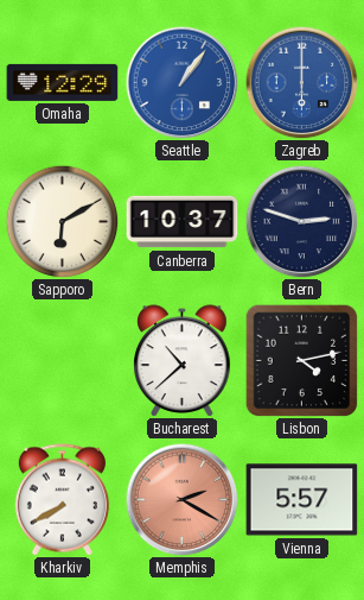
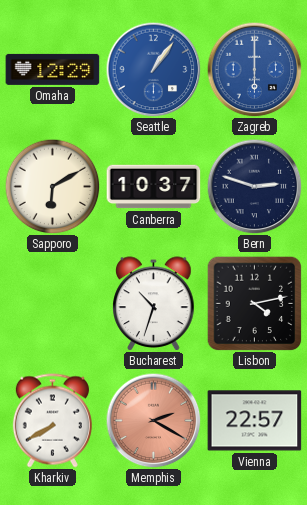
Bucharest: 10:38 -> 10:33 (154, 304)
Vienna: 5:57 -> 22:57 (255, 421)
